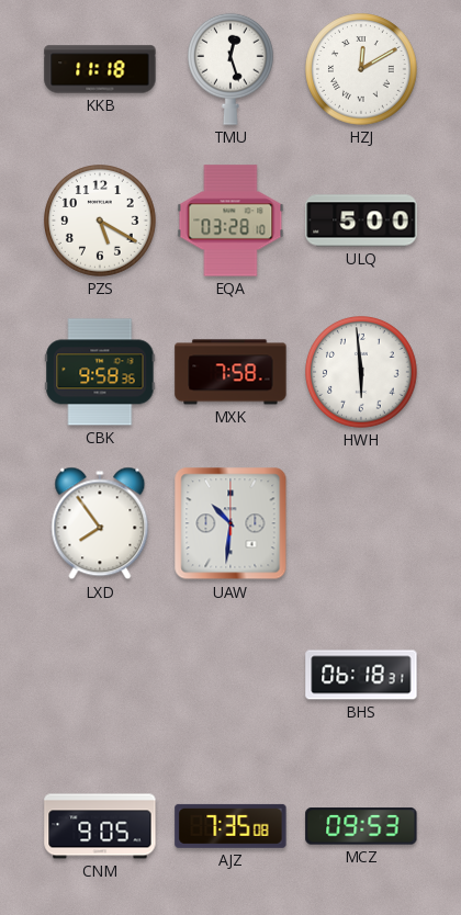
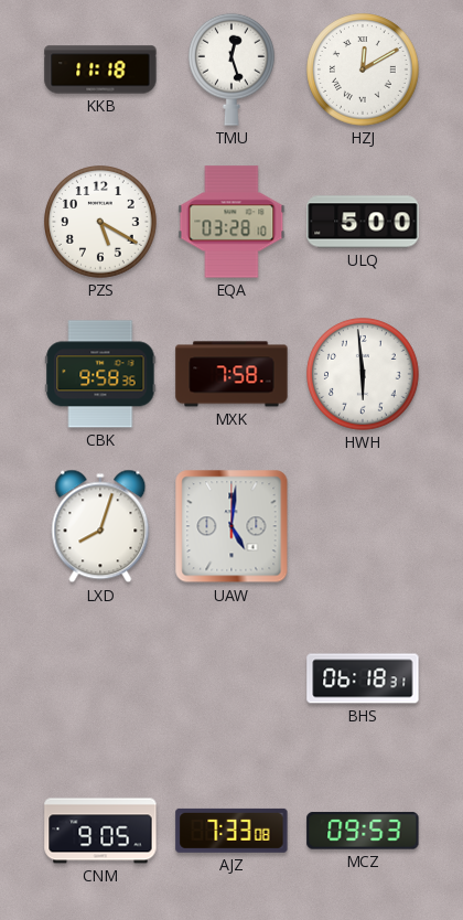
LXD: 7:54 -> 8:03 (100, 526)
UAW: 10:31 -> 5:01 (232, 526)
AJZ: 7:35 -> 7:33 (232, 831)
